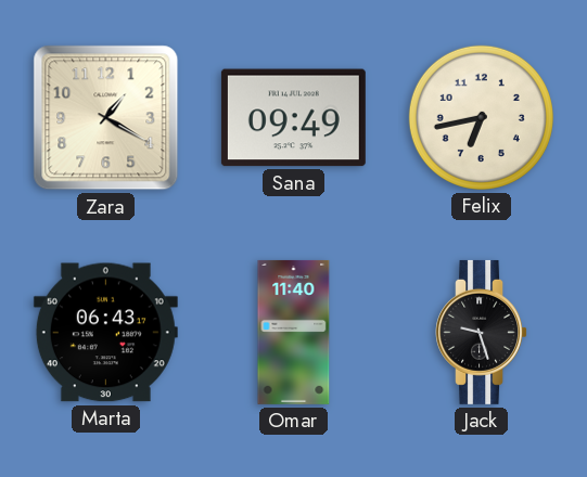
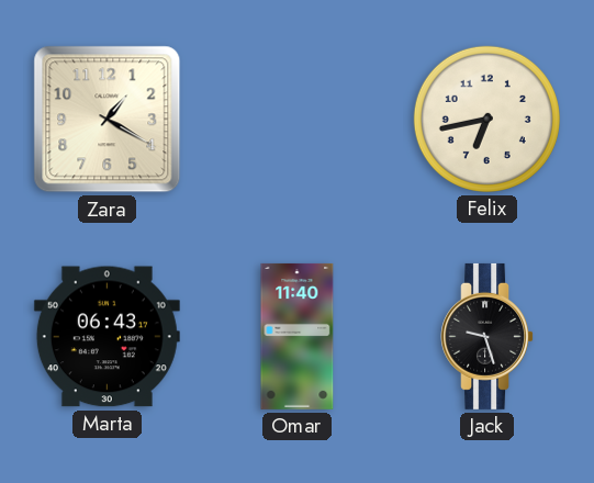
Sana: 09:49 -> none (293, 118)
